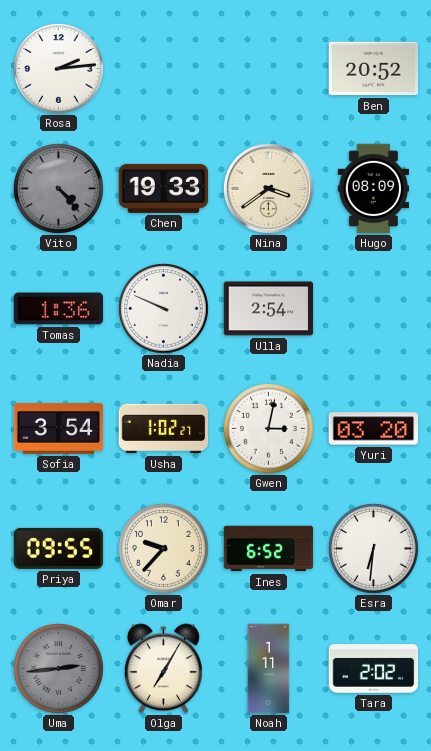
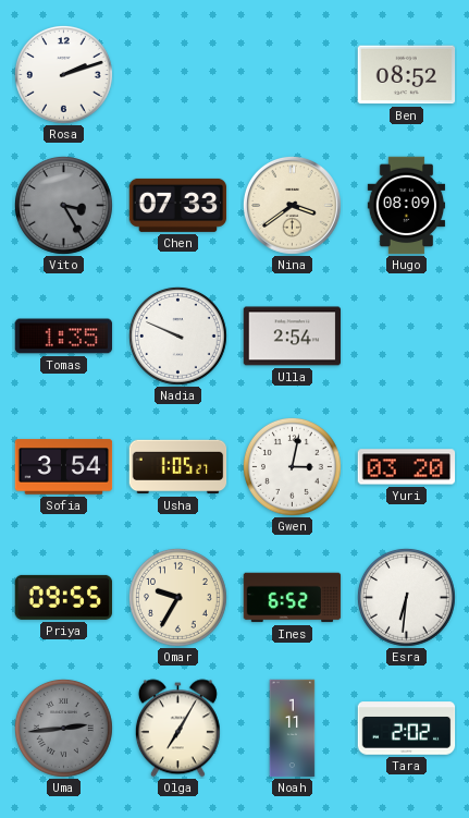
Rosa: 2:14 -> 2:12 (64, 75)
Ben: 20:52 -> 08:52 (407, 75)
Vito: 4:23 -> 3:25 (64, 206)
Chen: 19:33 -> 07:33 (178, 205)
Tomas: 1:36 -> 1:35 (64, 337)
Usha: 1:02 -> 1:05 (178, 467)
Omar: 9:37 -> 9:35 (178, 598)
